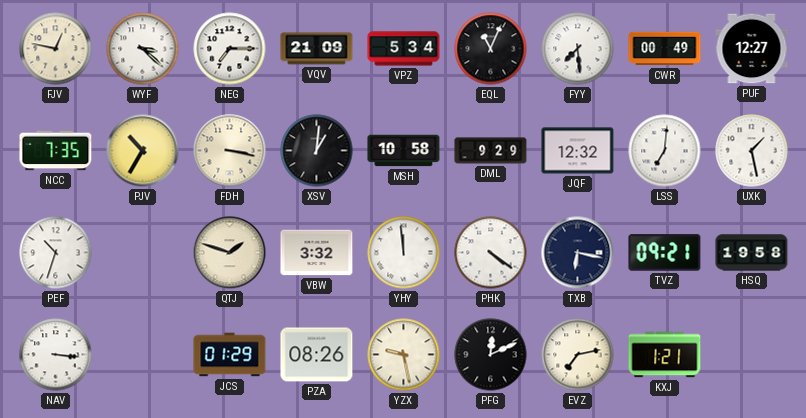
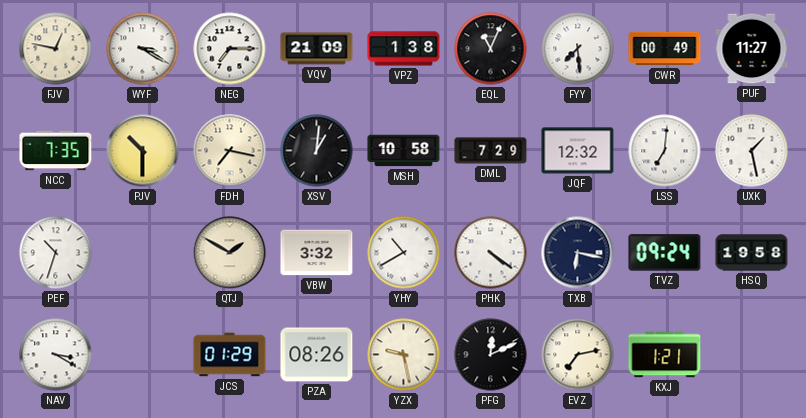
WYF: 3:22 -> 3:20 (143, 49)
VPZ: 5:34 -> 1:38 (404, 49)
PUF: 12:27 -> 11:27 (752, 49)
PJV: 10:35 -> 10:30 (143, 151)
FDH: 3:17 -> 7:17 (230, 151)
DML: 9:29 -> 7:29 (491, 151)
QTJ: 1:48 -> 1:50 (230, 253)
YHY: 11:59 -> 10:40 (404, 253)
TVZ: 09:21 -> 09:24 (665, 253)
NAV: 3:16 -> 3:20 (56, 355)
